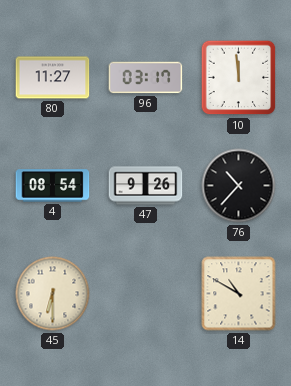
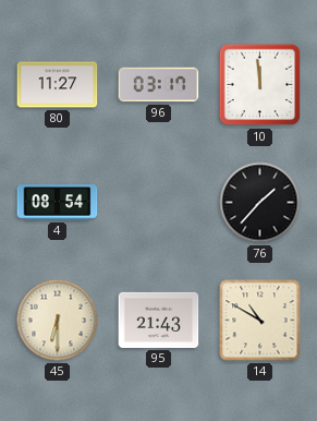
47: 9:26 -> none (146, 186)
76: 10:37 -> 1:37 (260, 203)
95: none -> 21:43 (159, 320)
